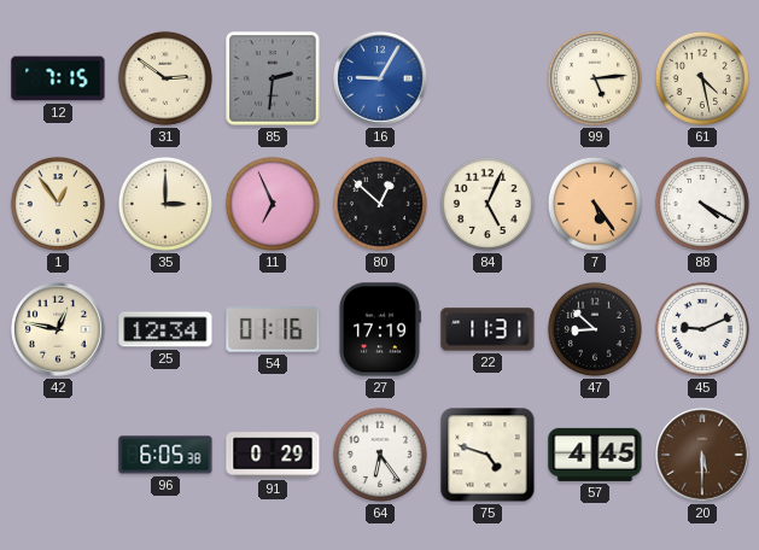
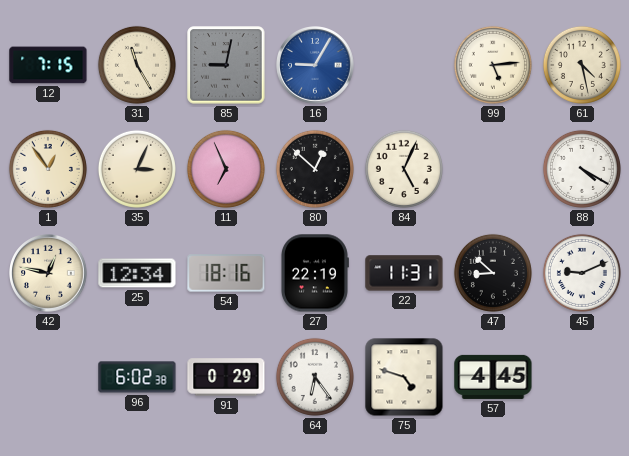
31: 2:51 -> 11:25 (137, 65)
85: 2:31 -> 9:02 (226, 65)
35: 3:00 -> 3:04 (137, 169)
7: 5:24 -> none (595, 204)
54: 01:16 -> 18:16 (226, 273)
27: 17:19 -> 22:19 (314, 273)
96: 6:05 -> 6:02 (137, 377)
20: 5:30 -> none (702, 455)
